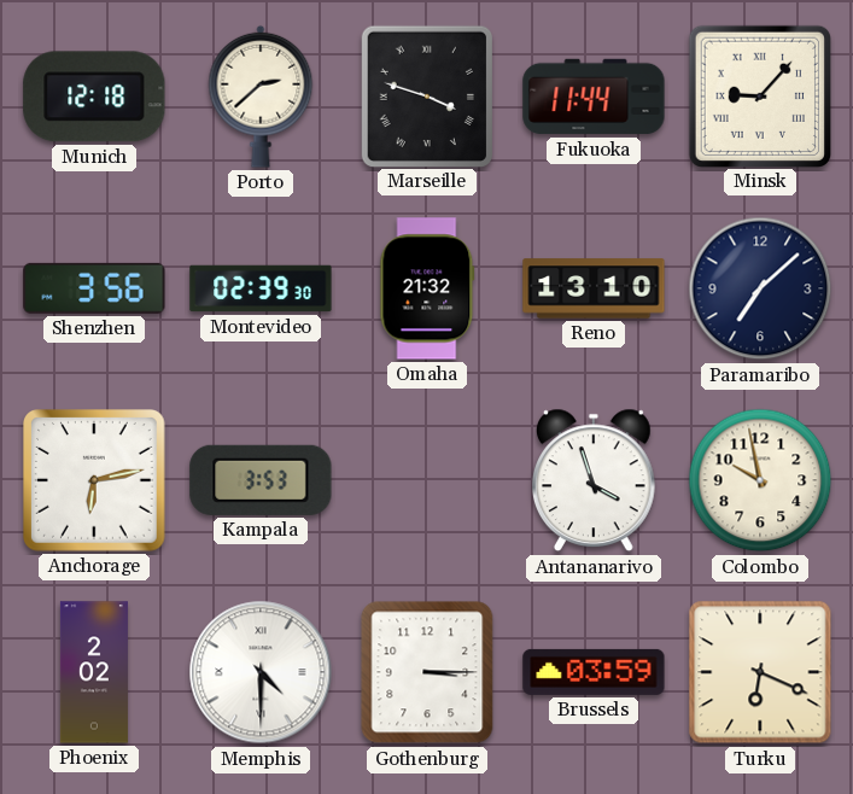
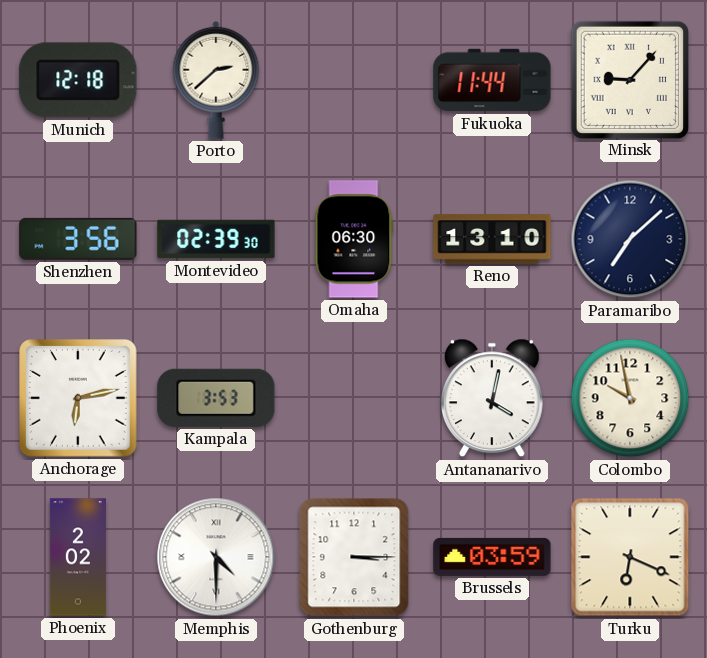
Marseille: 3:48 -> none (426, 95)
Omaha: 21:32 -> 06:30 (354, 239)
Antananarivo: 3:57 -> 4:02 (492, 398)
